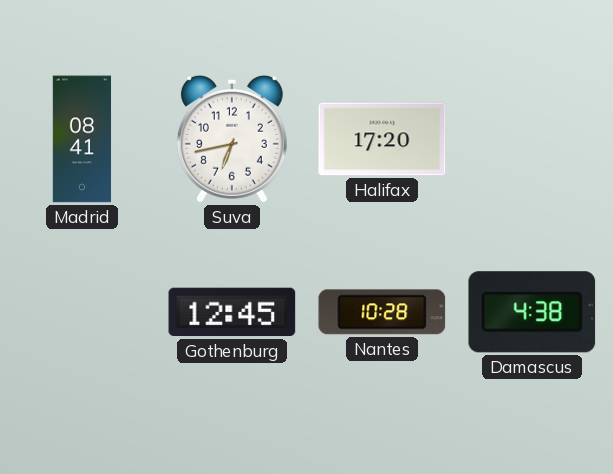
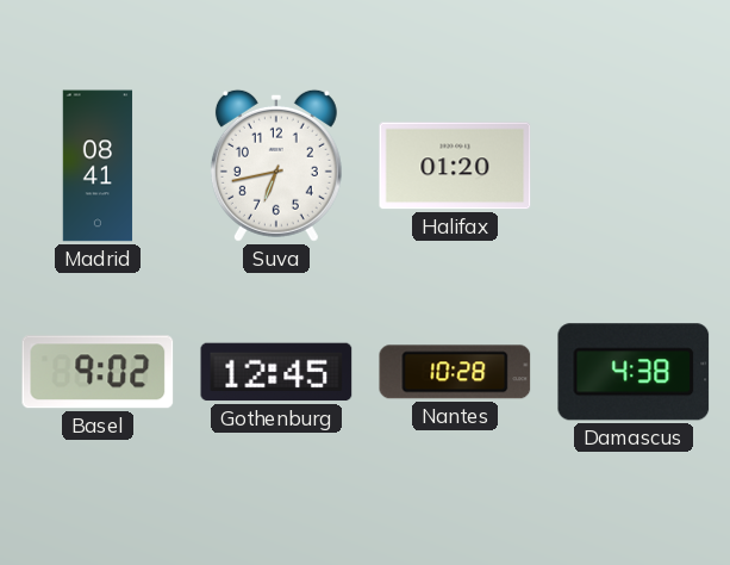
Halifax: 17:20 -> 01:20 (455, 166)
Basel: none -> 9:02 (98, 372)
